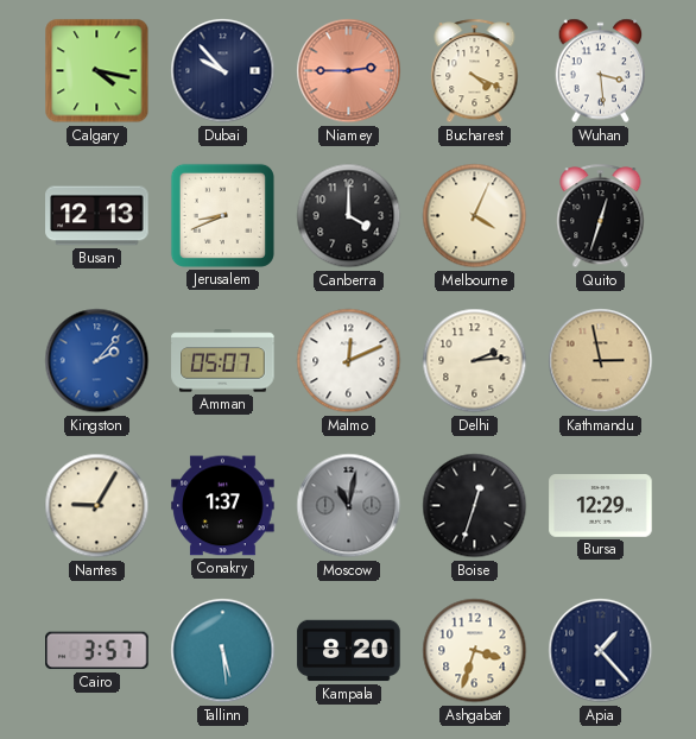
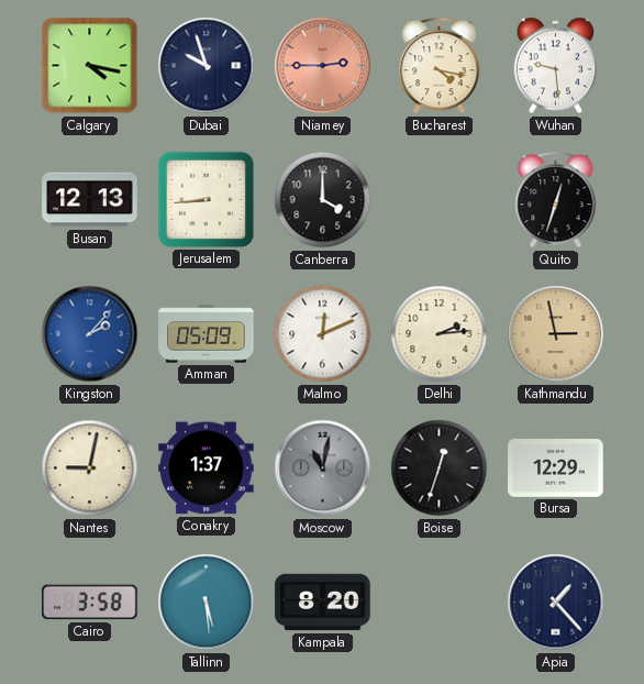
Dubai: 9:53 -> 9:57 (207, 66)
Bucharest: 4:19 -> 4:17 (440, 66)
Wuhan: 3:29 -> 9:29 (556, 66)
Jerusalem: 8:41 -> 8:44 (206, 199)
Melbourne: 4:04 -> none (475, 216)
Amman: 05:07 -> 05:09 (207, 334)
Nantes: 9:05 -> 9:02 (90, 468)
Cairo: 3:57 -> 3:58 (90, 603)
Ashgabat: 3:33 -> none (475, 651)
